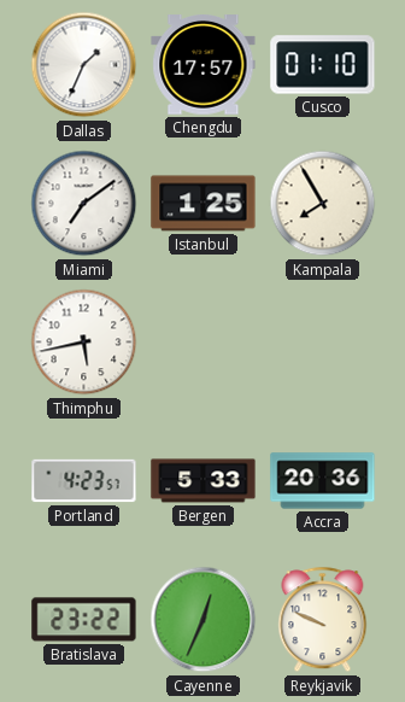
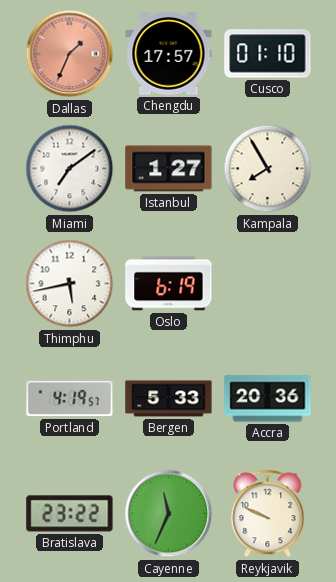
Dallas dial: white -> salmon (70, 54)
Istanbul: 1:25 -> 1:27 (169, 169)
Oslo: none -> 6:19 (169, 284)
Portland: 4:23 -> 4:19 (70, 399)
Cayenne: 12:34 -> 11:34 (169, 514)
